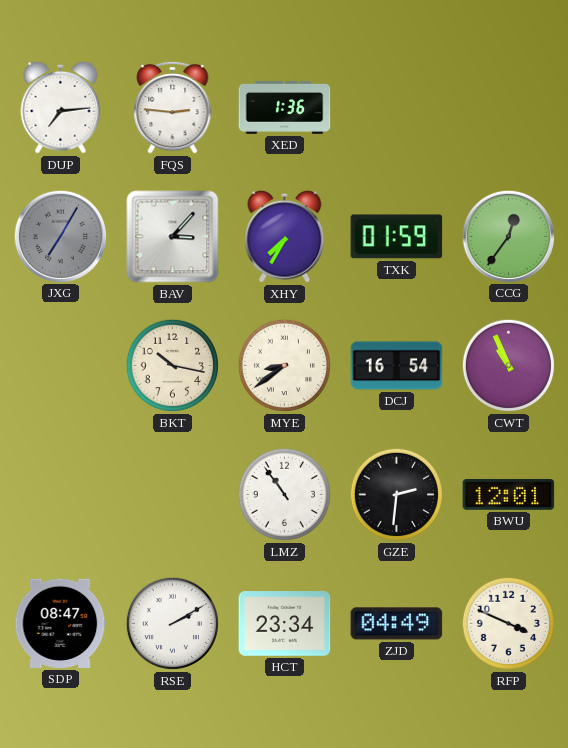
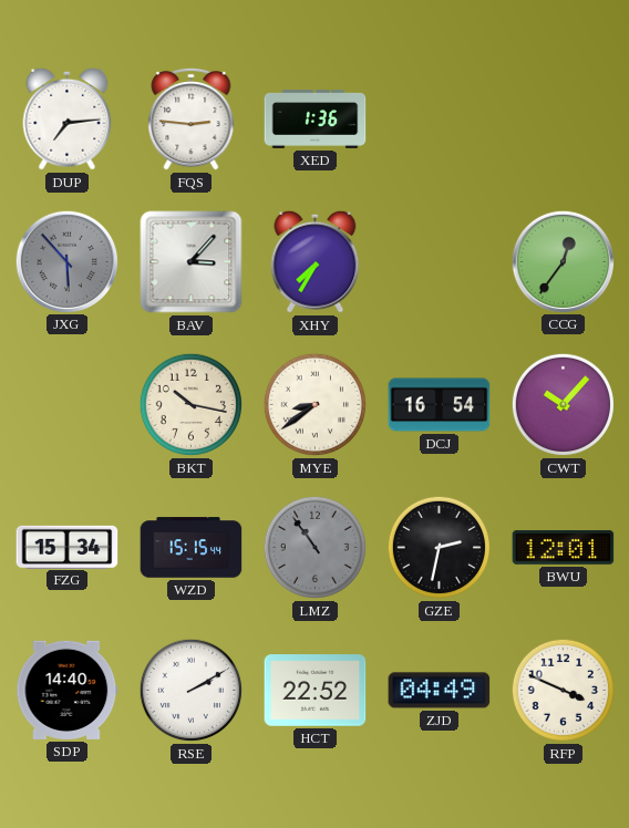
JXG: 7:05 -> 5:53 (66, 261)
TXK: 01:59 -> none (397, 237)
CWT: 10:56 -> 10:07 (563, 404)
FZG: none -> 15:34 (68, 547)
WZD: none -> 15:15 (192, 548)
LMZ dial: white -> grey (314, 547)
GZE: 2:31 -> 2:32 (439, 547)
SDP: 08:47 -> 14:40 (68, 690)
HCT: 23:34 -> 22:52 (316, 691)
